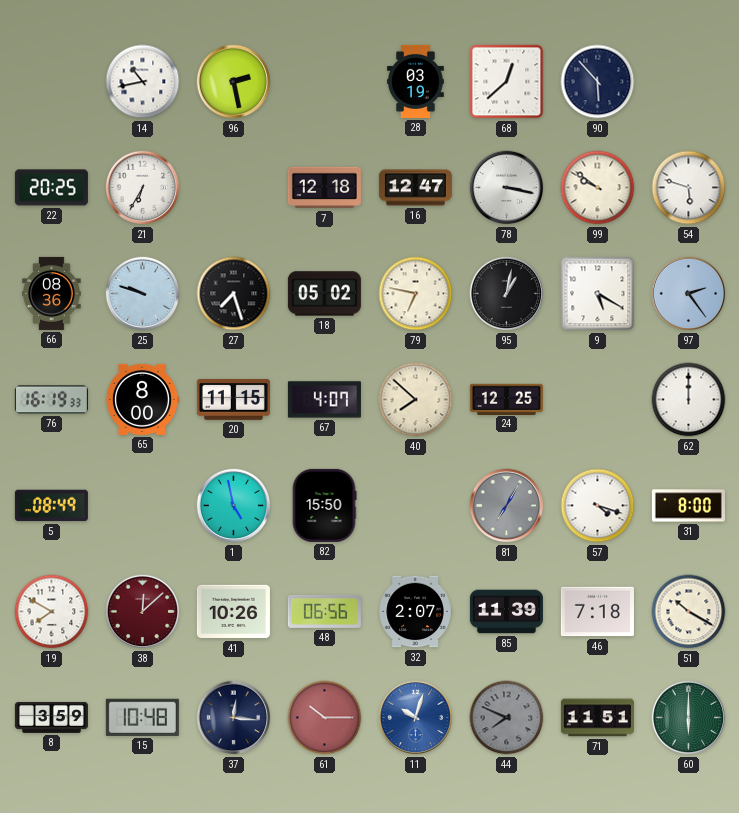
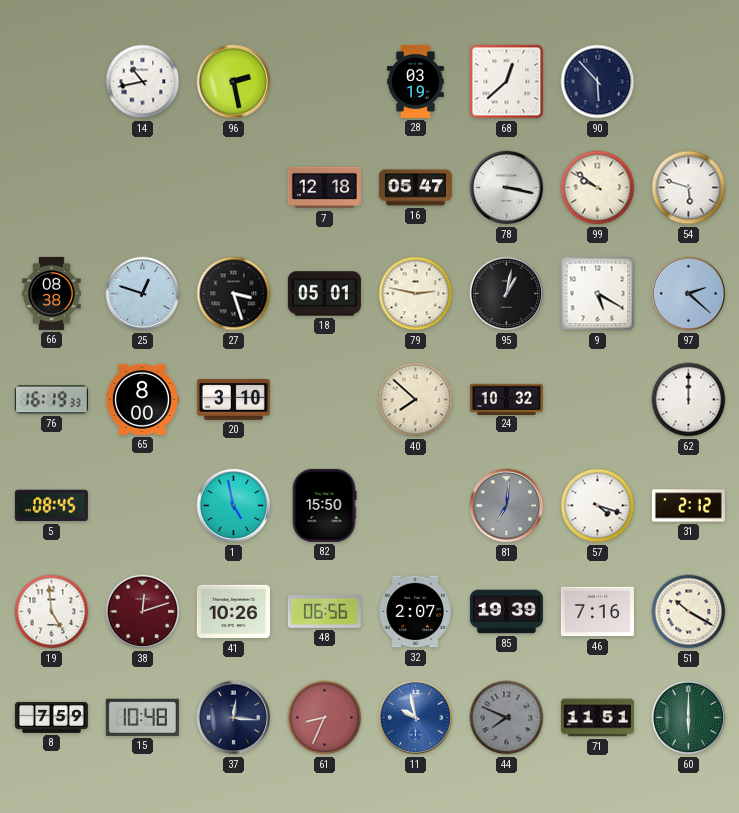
22: 20:25 -> none (51, 188)
21: 6:35 -> none (143, 188)
16: 12:47 -> 05:47 (415, 188)
66: 08:36 -> 08:38 (52, 293)
25: 9:48 -> 12:48 (143, 294)
27: 7:27 -> 3:27 (234, 294)
18: 05:02 -> 05:01 (324, 294)
79: 6:47 -> 2:47 (416, 294)
97: 2:24 -> 2:22 (689, 294)
20: 11:15 -> 3:10 (233, 399)
67: 4:07 -> none (324, 400)
24: 12:25 -> 10:32 (506, 399)
5: 08:49 -> 08:45 (51, 506)
81: 7:05 -> 7:01 (507, 506)
31: 8:00 -> 2:12 (688, 506)
19: 7:50 -> 4:59 (52, 612)
38: 12:08 -> 12:12 (143, 612)
85: 11:39 -> 19:39 (506, 612)
46: 7:18 -> 7:16 (597, 612)
8: 3:59 -> 7:59 (51, 717)
61: 10:15 -> 8:34 (325, 718)
11: 10:03 -> 9:58 (416, 718)
